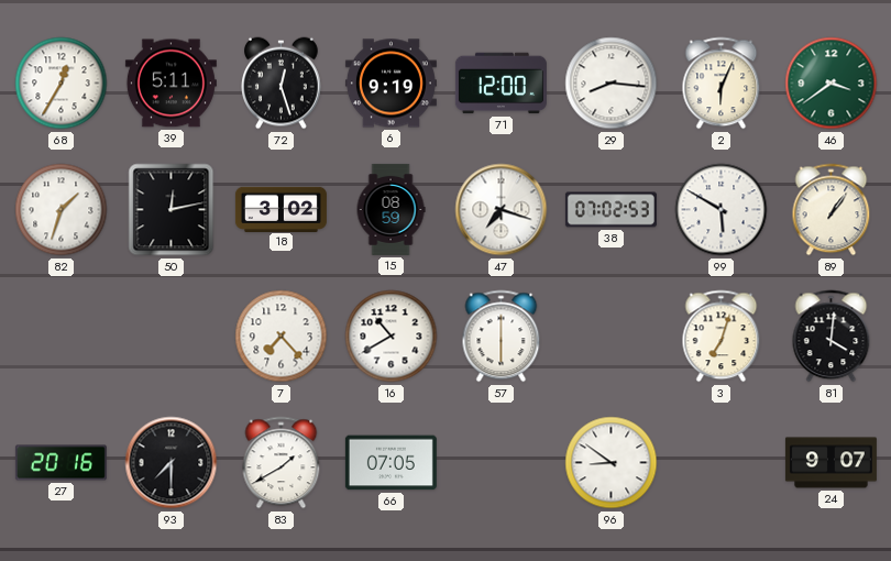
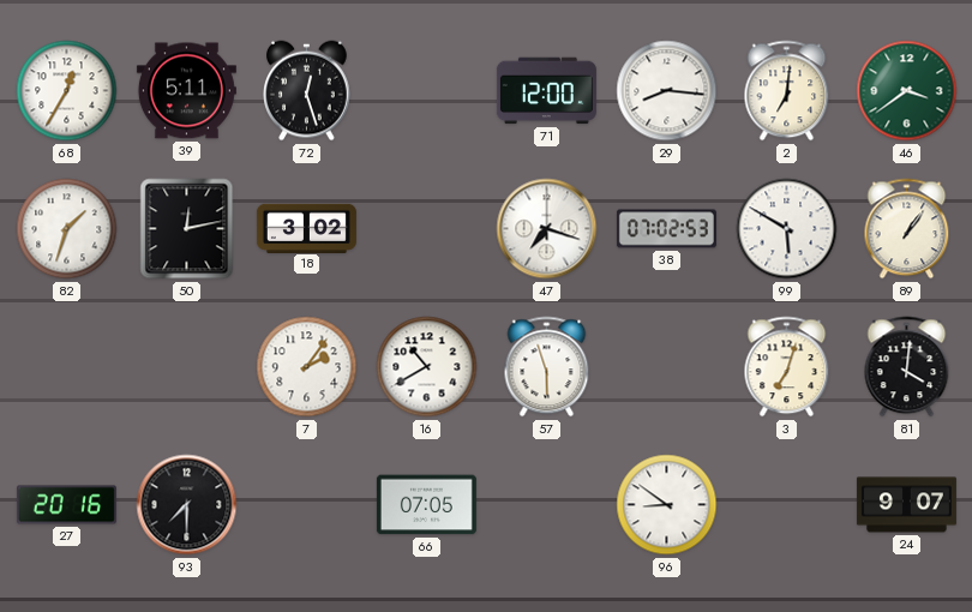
6: 9:19 -> none (391, 84)
2: 6:04 -> 7:01 (787, 91)
15: 08:59 -> none (391, 209)
7: 7:23 -> 2:06 (307, 367)
57: 6:00 -> 5:57 (547, 367)
83: 1:40 -> none (282, 463)
